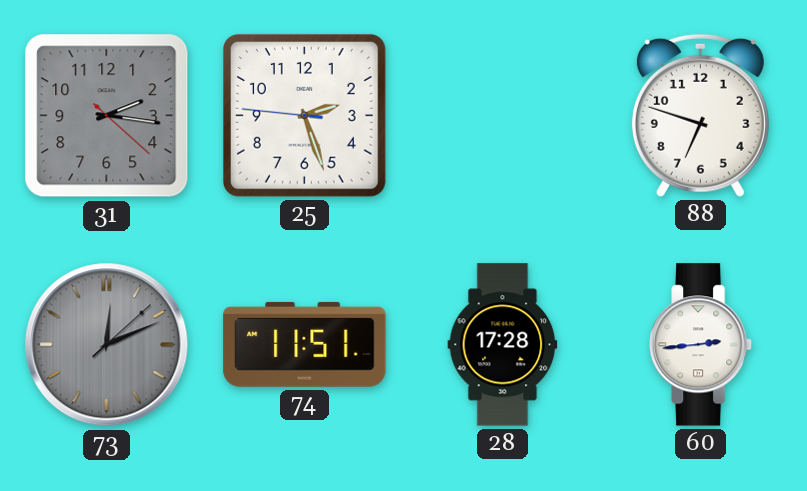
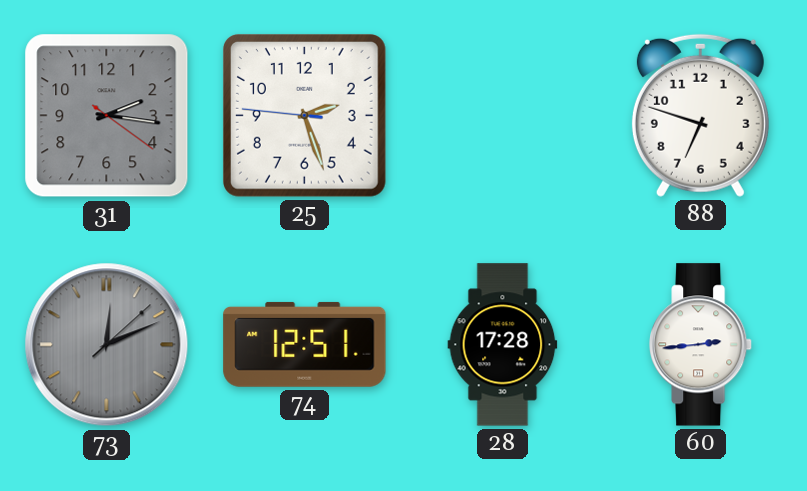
31: 2:16:22 -> 2:16:21 (107, 116)
74: 11:51 -> 12:51 (305, 344)
